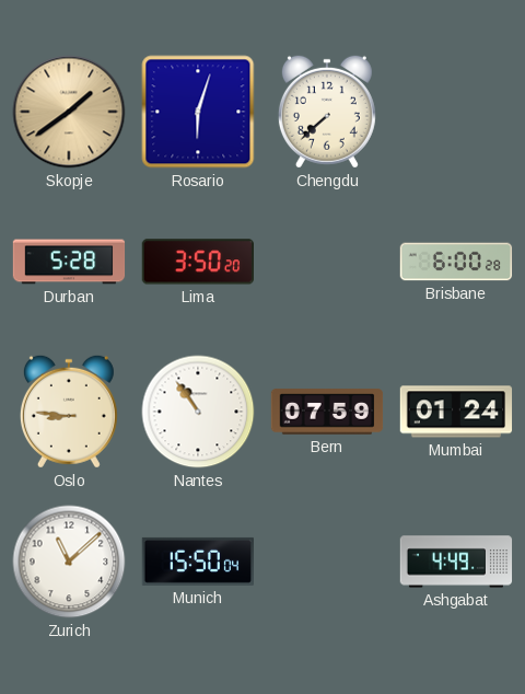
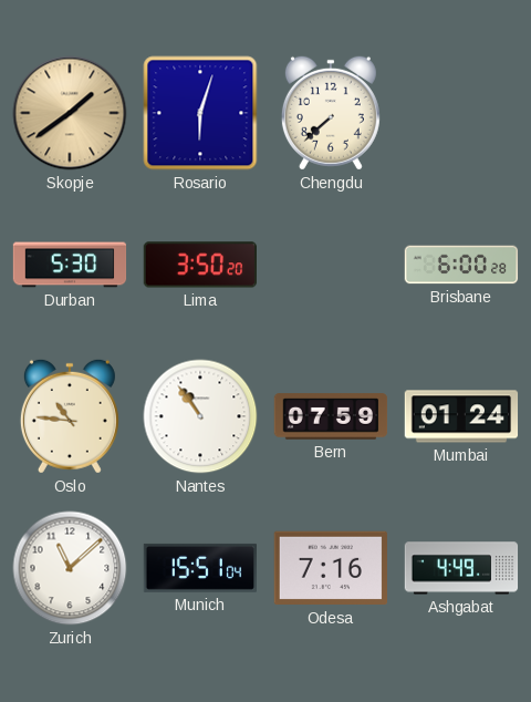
Durban: 5:28 -> 5:30 (70, 265)
Oslo: 8:46 -> 10:46 (70, 416)
Munich: 15:50 -> 15:51 (199, 568)
Odesa: none -> 7:16 (330, 568)
